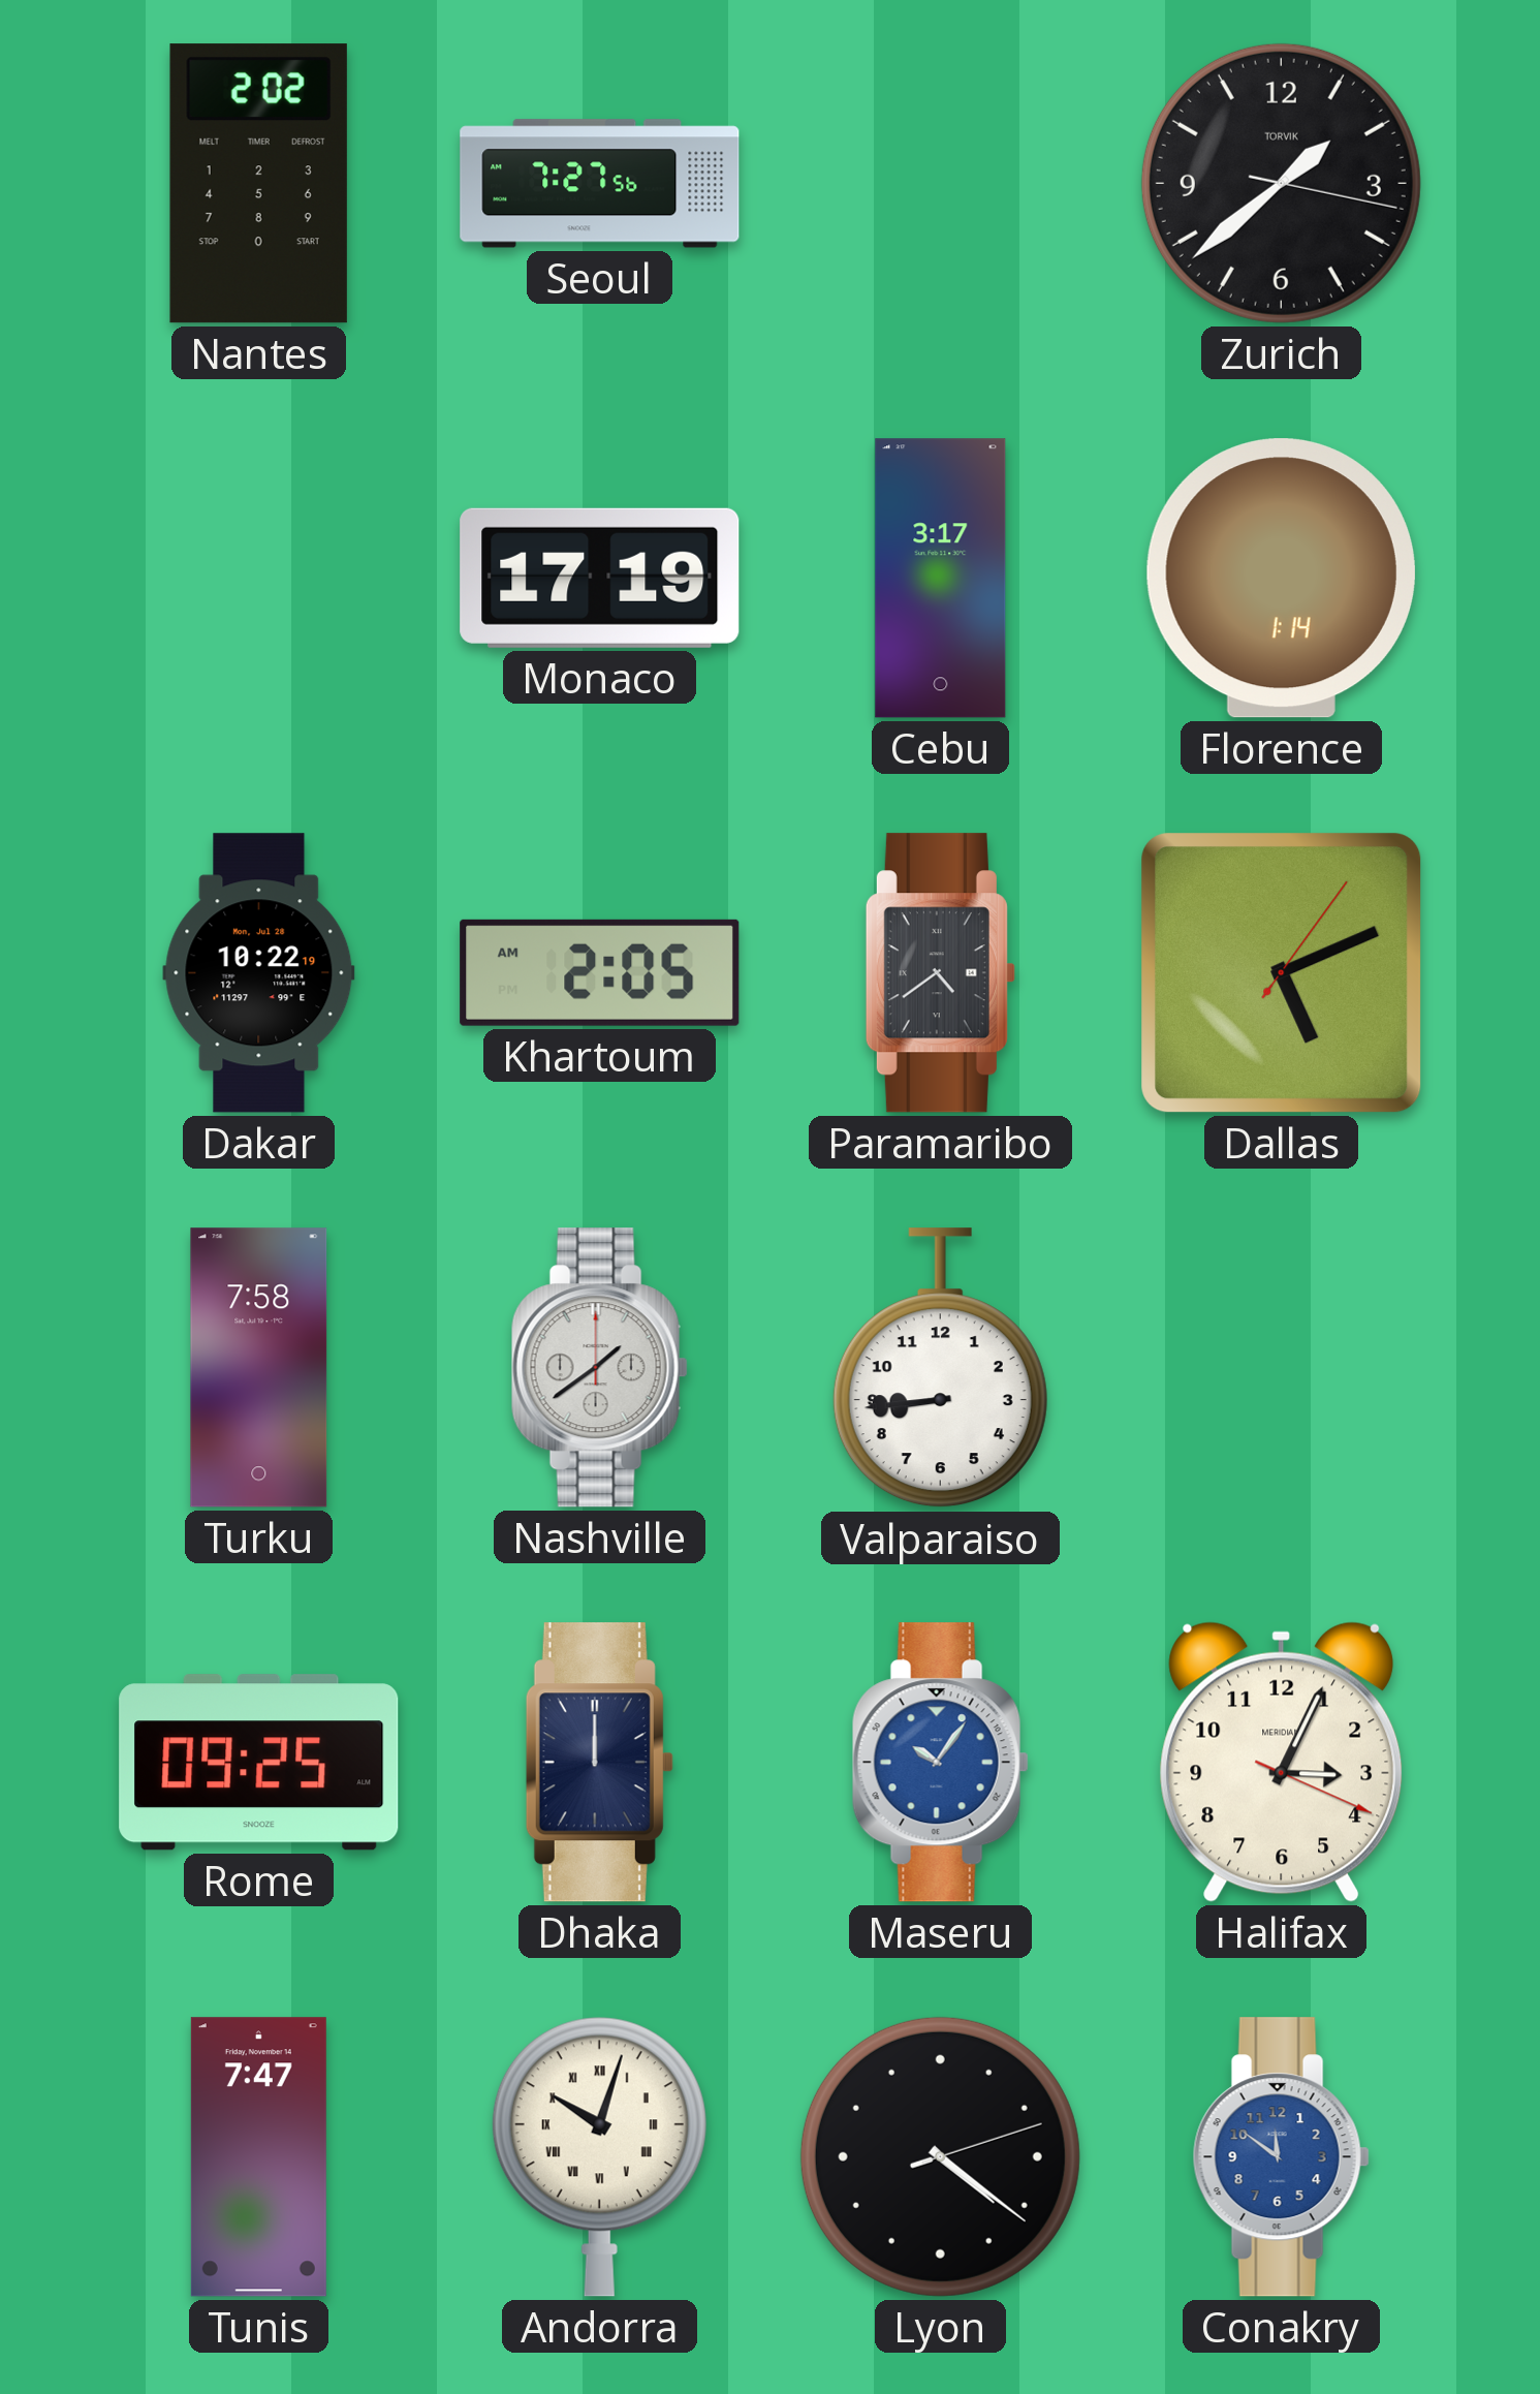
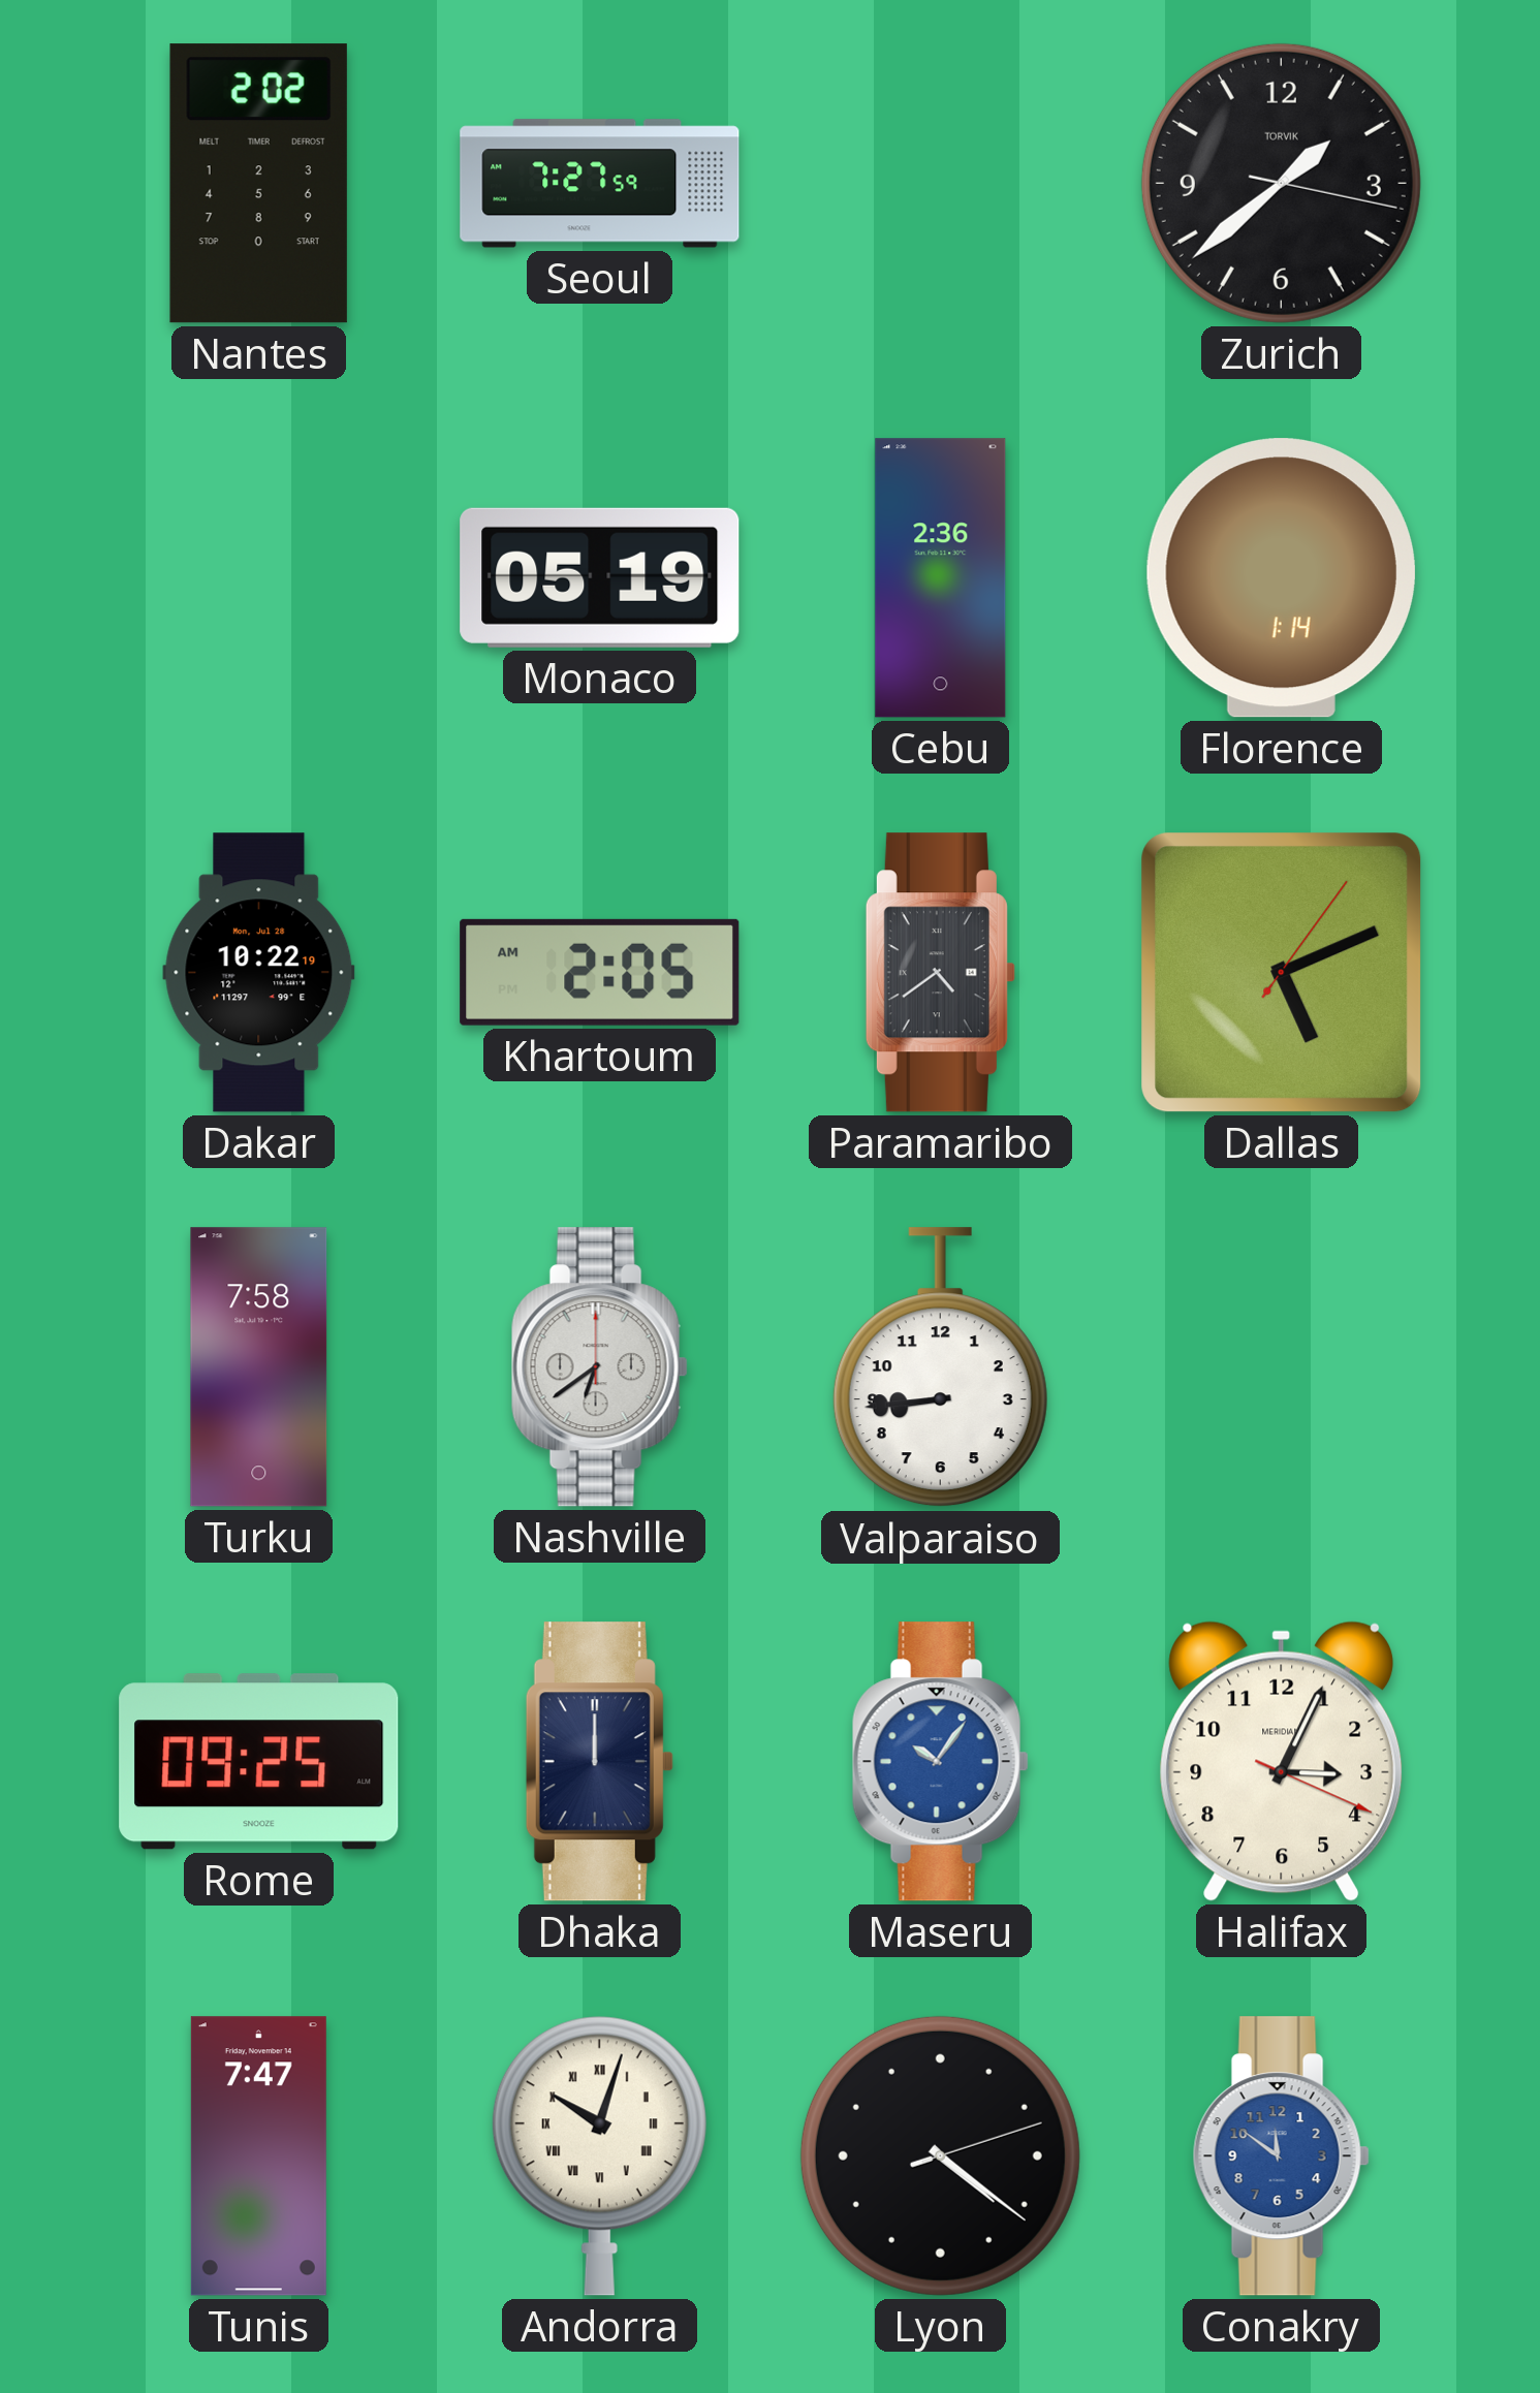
Seoul: 7:27:56 -> 7:27:59 (600, 184)
Monaco: 17:19 -> 05:19 (600, 577)
Cebu: 3:17 -> 2:36 (941, 578)
Nashville: 1:39 -> 6:39 (599, 1367)
